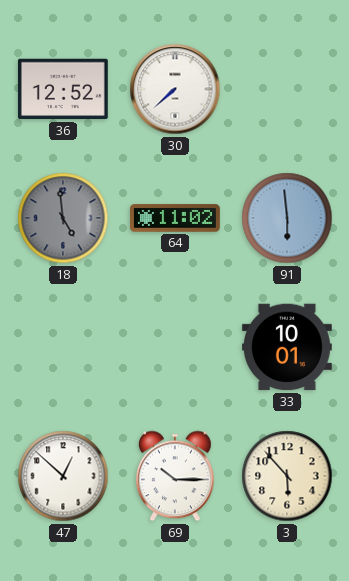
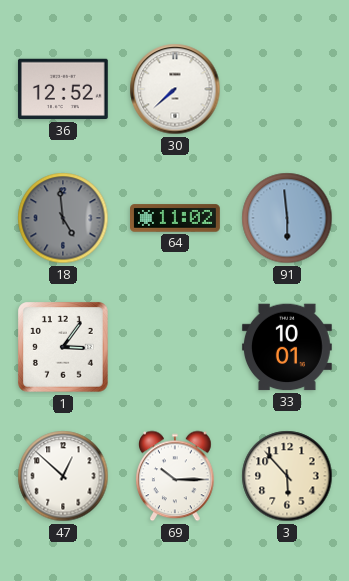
1: none -> 3:06 (64, 348)
